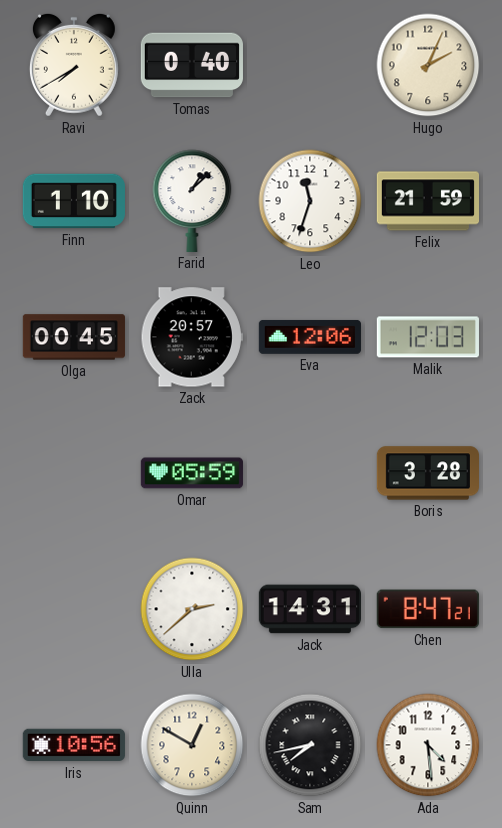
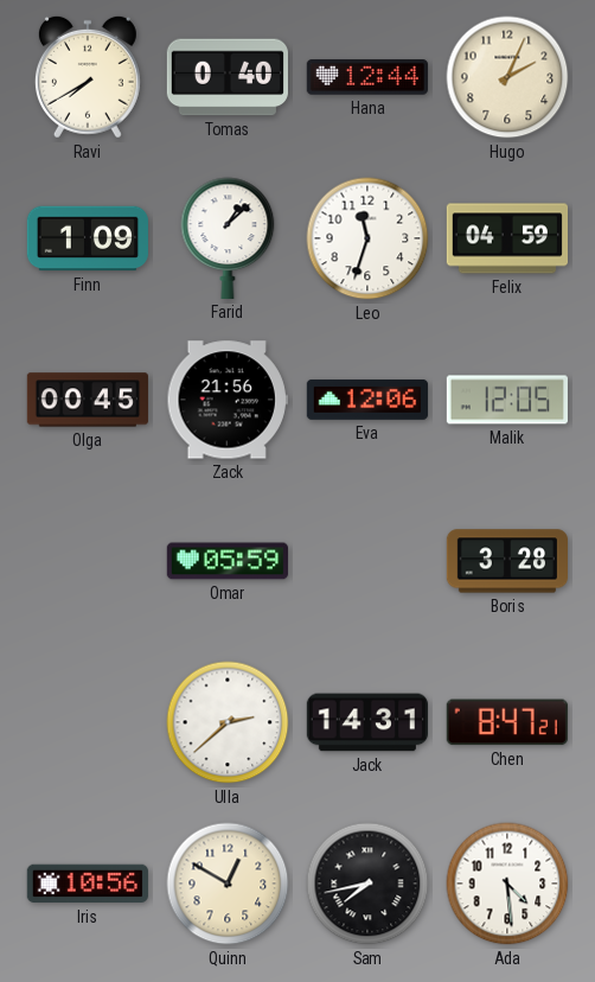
Hana: none -> 12:44 (367, 77)
Finn: 1:10 -> 1:09 (88, 238)
Felix: 21:59 -> 04:59 (506, 238)
Zack: 20:57 -> 21:56 (228, 400)
Malik: 12:03 -> 12:05 (507, 400)
